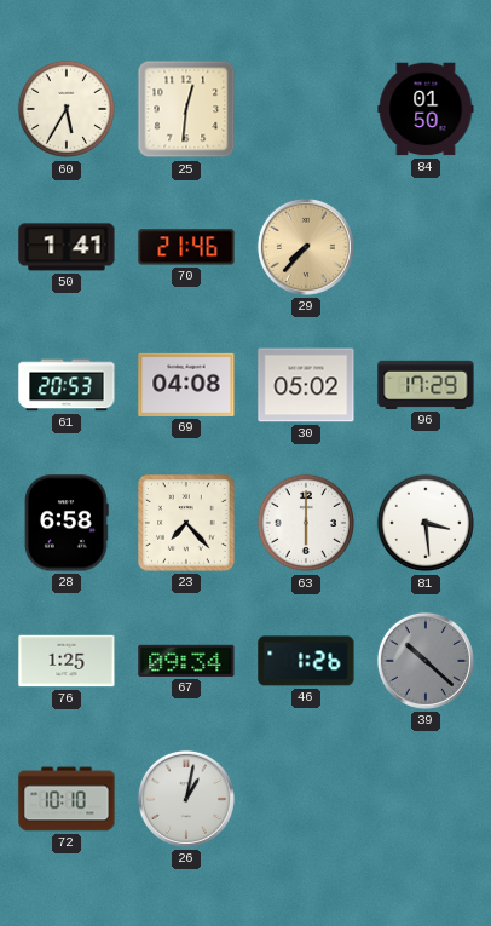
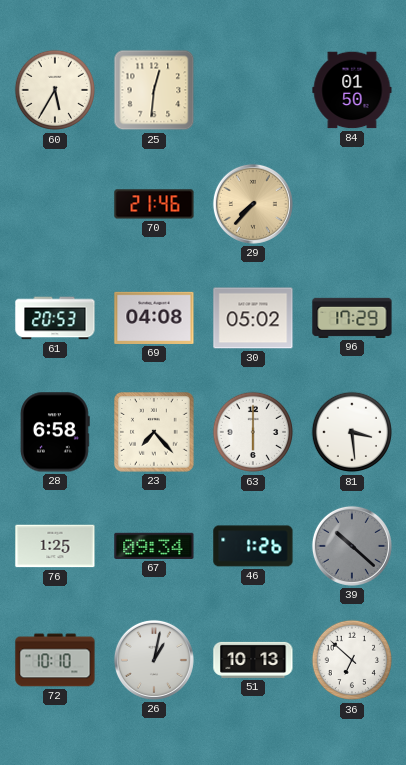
50: 1:41 -> none (67, 247)
51: none -> 10:13 (253, 660)
36: none -> 6:52 (352, 660)
